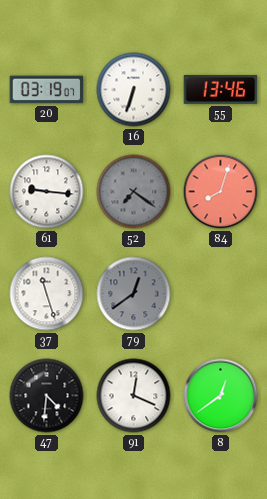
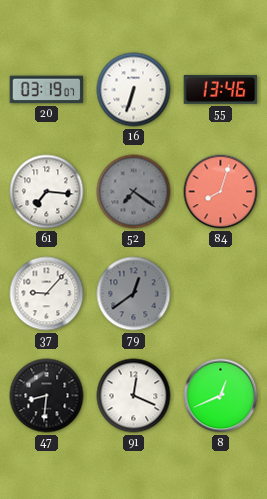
61: 9:16 -> 7:16 (47, 192)
37: 11:27 -> 9:07 (47, 294)
47: 4:31 -> 8:31 (47, 396)
8: 12:39 -> 12:41 (221, 396)
